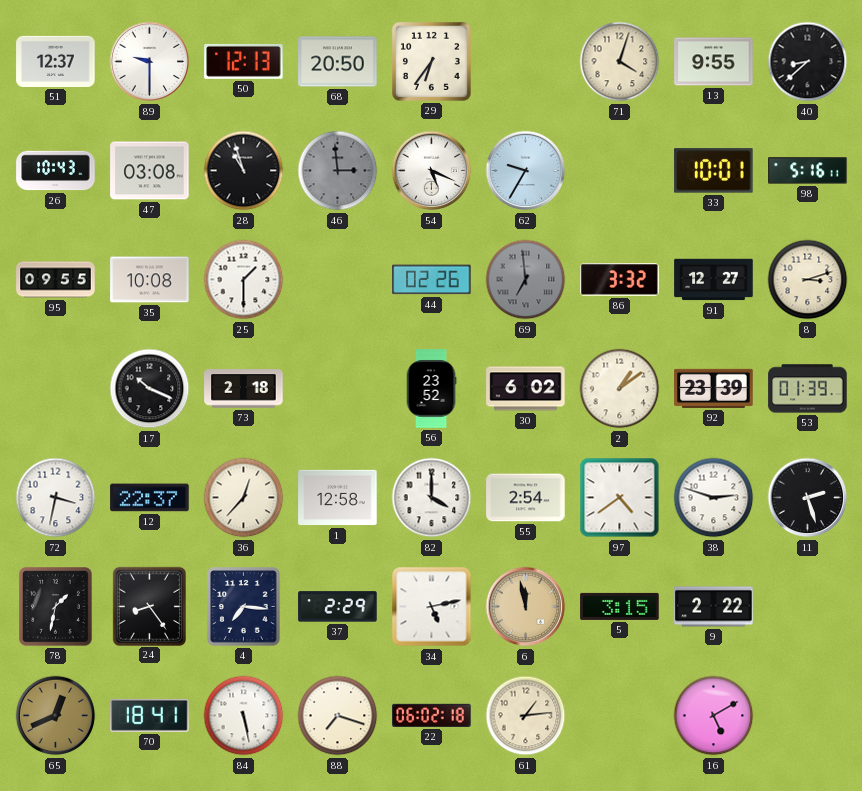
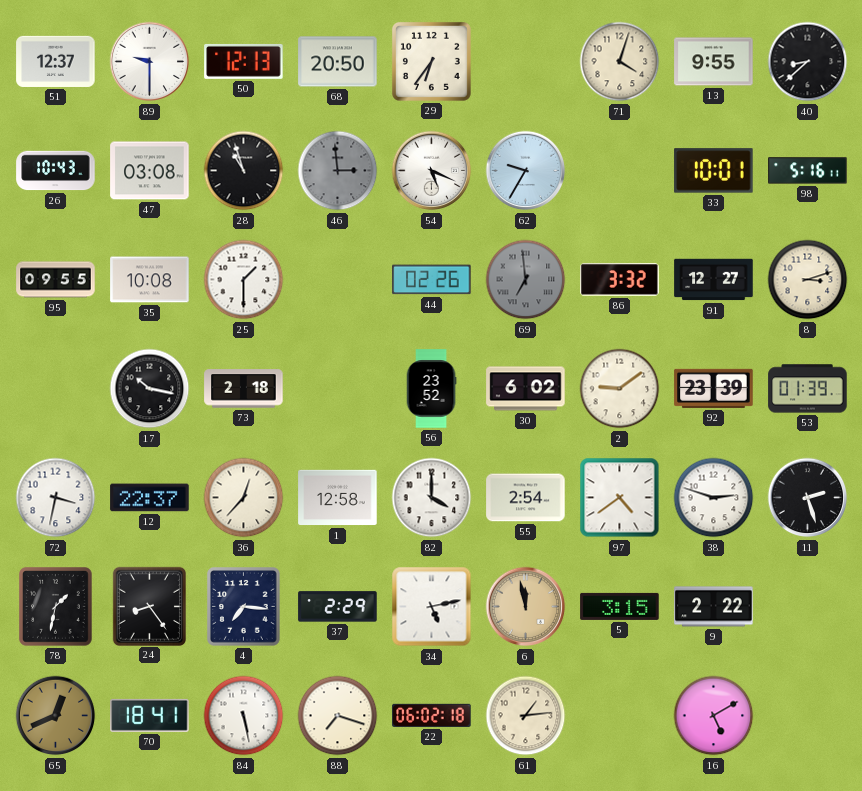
17: 10:19 -> 10:17 (150, 389)
2: 1:09 -> 9:09 (620, 389)
